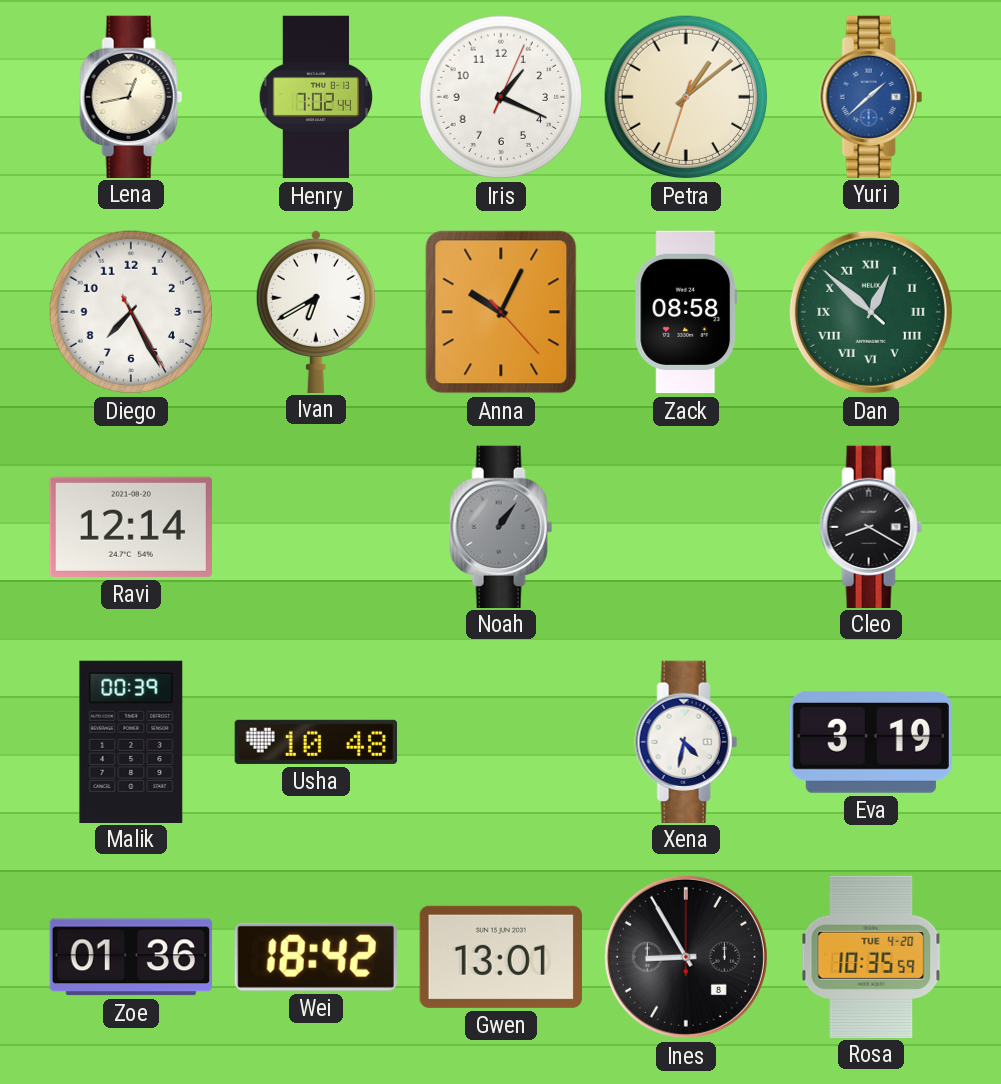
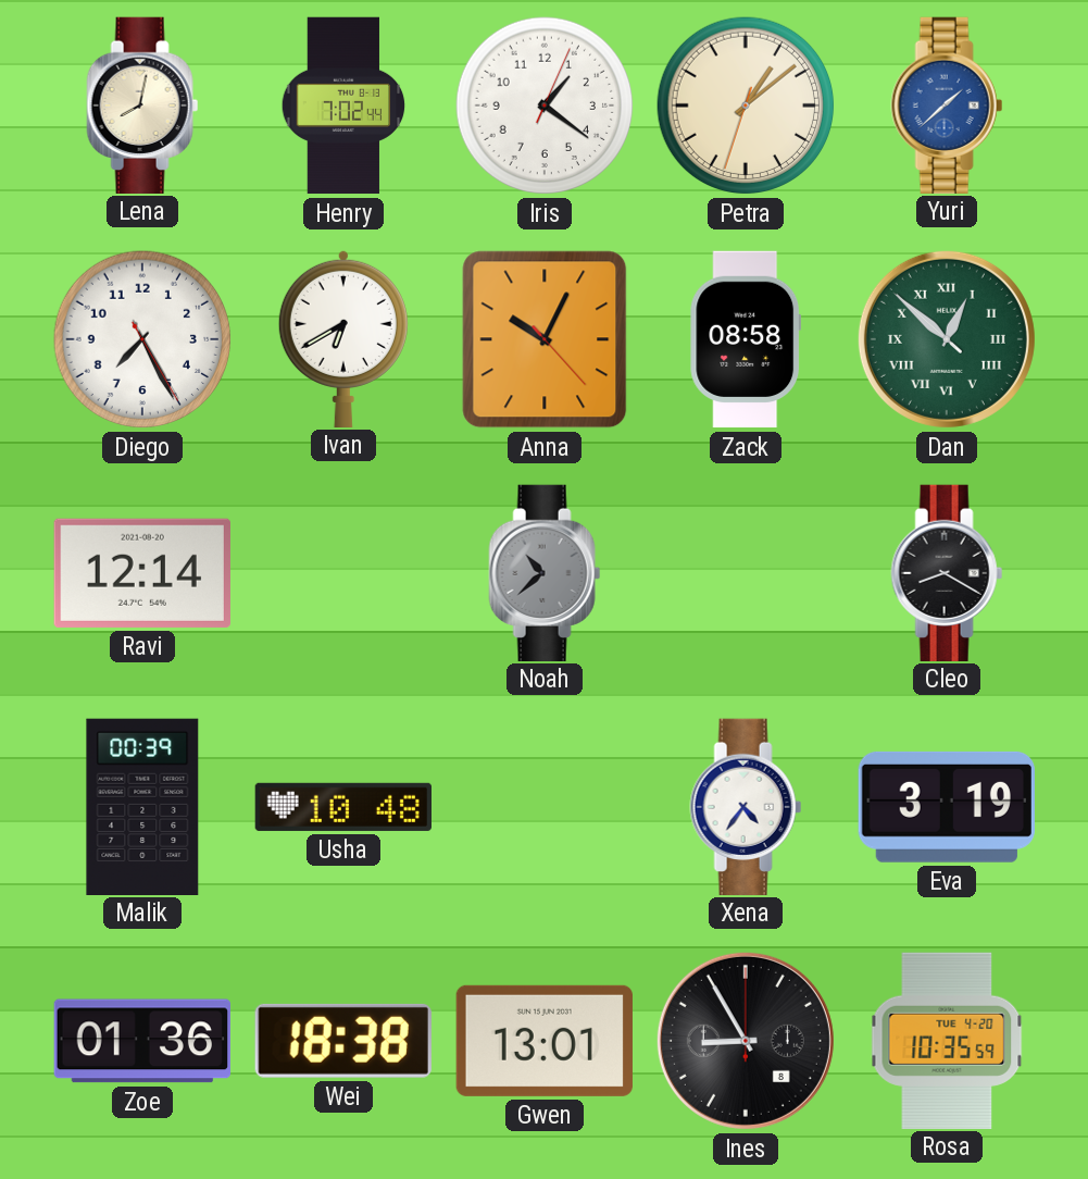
Lena: 12:43 -> 8:02 (142, 104)
Iris: 1:19 -> 1:21 (545, 106)
Noah: 1:06 -> 10:38 (545, 572)
Xena: 4:32 -> 4:36 (746, 806)
Wei: 18:42 -> 18:38 (343, 1041)
